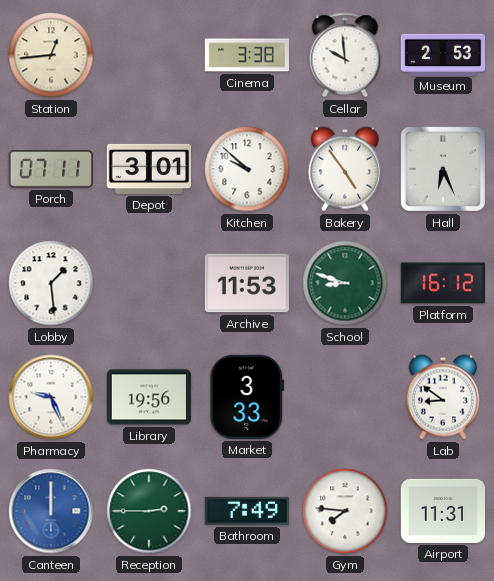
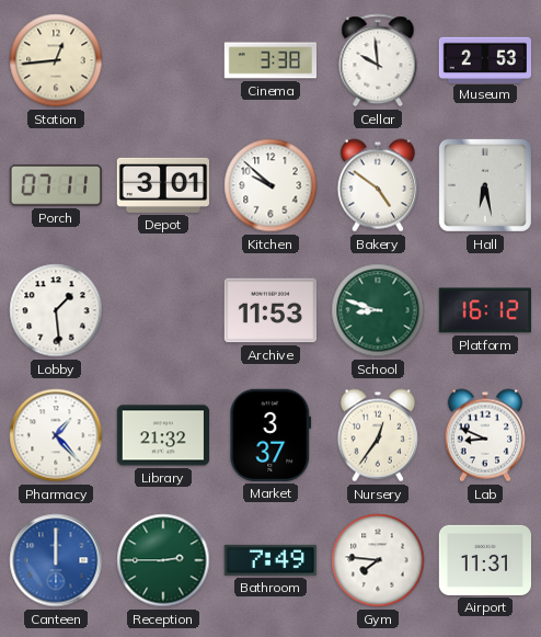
Bakery: 4:54 -> 4:51 (378, 185)
Hall: 6:26 -> 6:28 (485, 185)
Pharmacy: 9:26 -> 1:23 (56, 435)
Library: 19:56 -> 21:32 (162, 435)
Market: 3:33 -> 3:37 (270, 435)
Nursery: none -> 12:36 (378, 435)
Lab: 8:51 -> 8:49 (485, 435)
